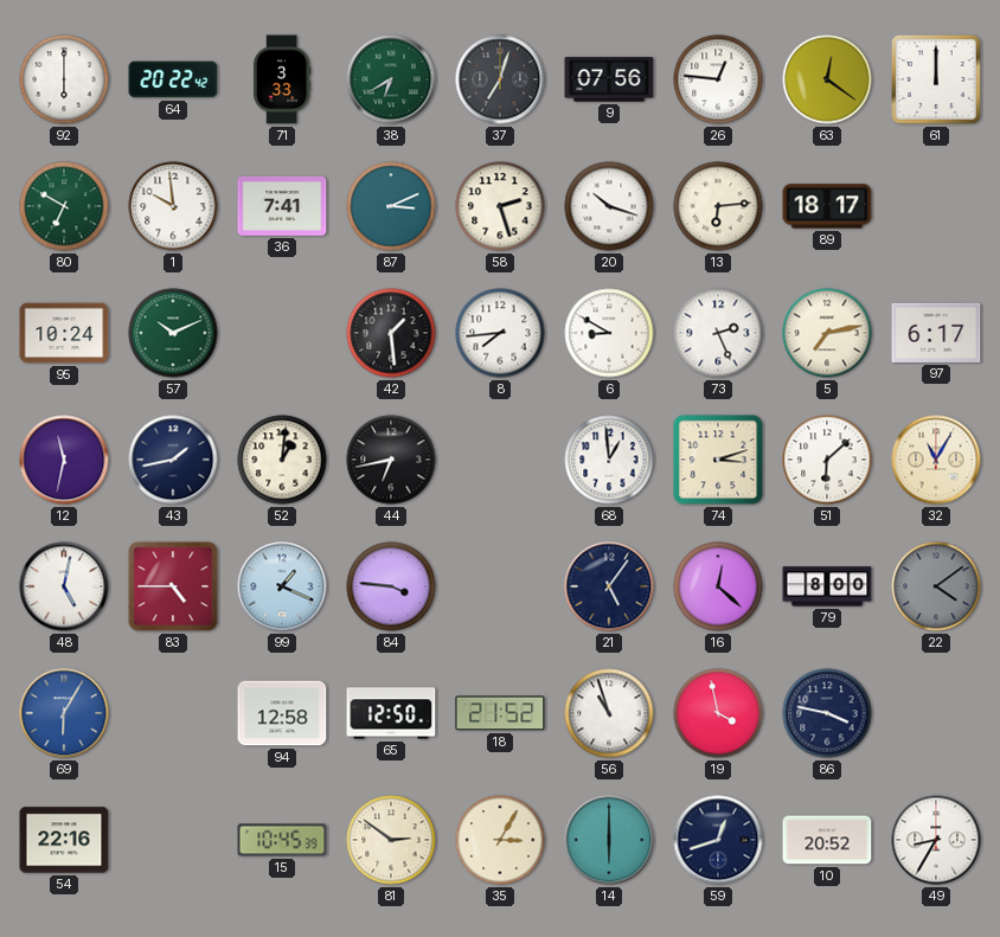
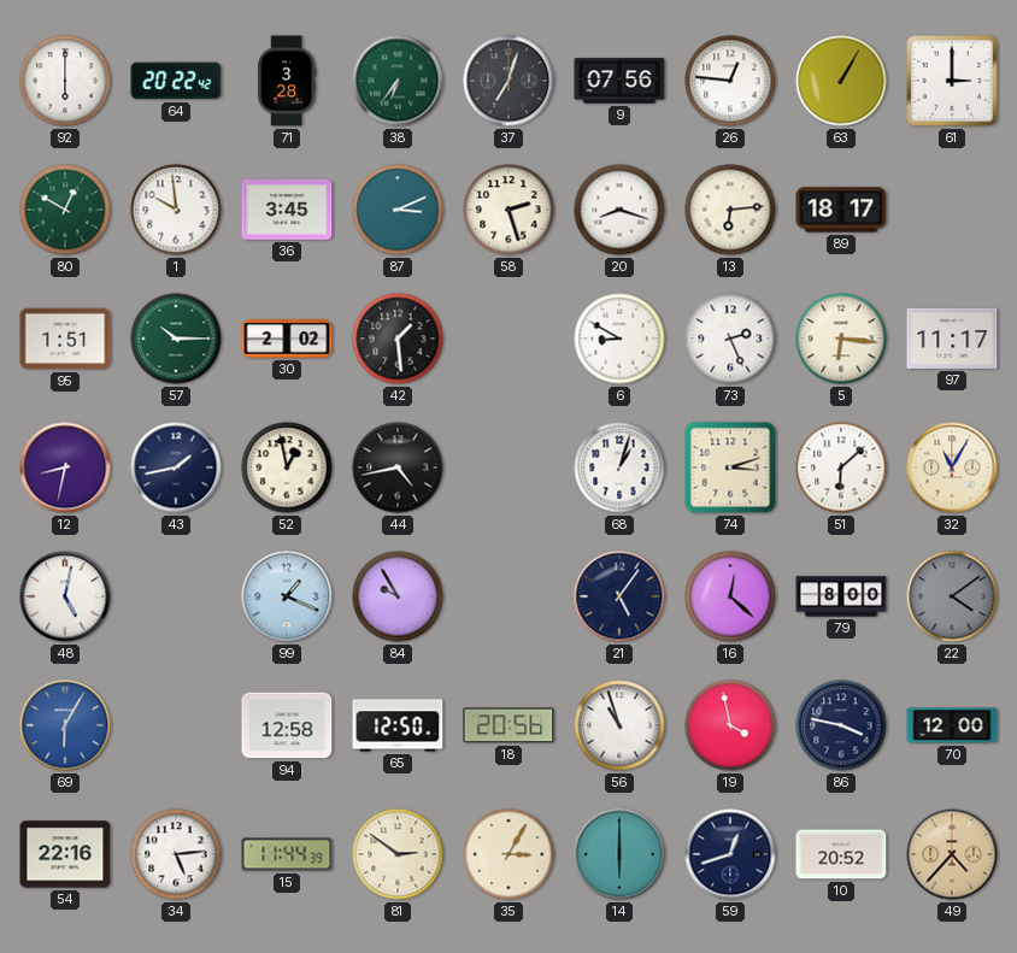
71: 3:33 -> 3:28 (287, 81)
38: 6:40 -> 6:36 (398, 81)
63: 12:21 -> 1:05 (841, 81)
61: 12:00 -> 3:00 (952, 81)
80: 6:50 -> 12:50 (65, 210)
36: 7:41 -> 3:45 (287, 210)
20: 10:18 -> 8:18 (619, 210)
95: 10:24 -> 1:51 (65, 339)
57: 10:11 -> 10:15 (176, 339)
30: none -> 2:02 (287, 339)
8: 7:44 -> none (500, 333)
5: 7:13 -> 6:16 (841, 339)
97: 6:17 -> 11:17 (952, 339)
12: 11:32 -> 8:32 (65, 467)
52: 1:01 -> 12:58 (287, 467)
44: 6:43 -> 4:43 (398, 467)
68: 12:59 -> 1:03 (619, 467)
83: 4:45 -> none (173, 586)
84: 3:46 -> 9:55 (398, 596)
18: 21:52 -> 20:56 (508, 725)
70: none -> 12:00 (952, 725)
34: none -> 5:14 (176, 854)
15: 10:45 -> 11:44 (287, 854)
49: 8:35 -> 4:37 (952, 854)
49 dial: white -> champagne (952, 854)
